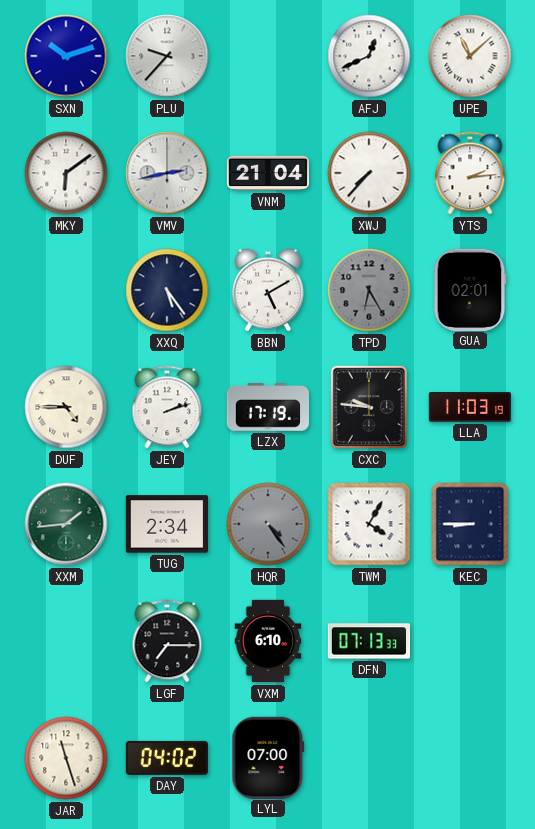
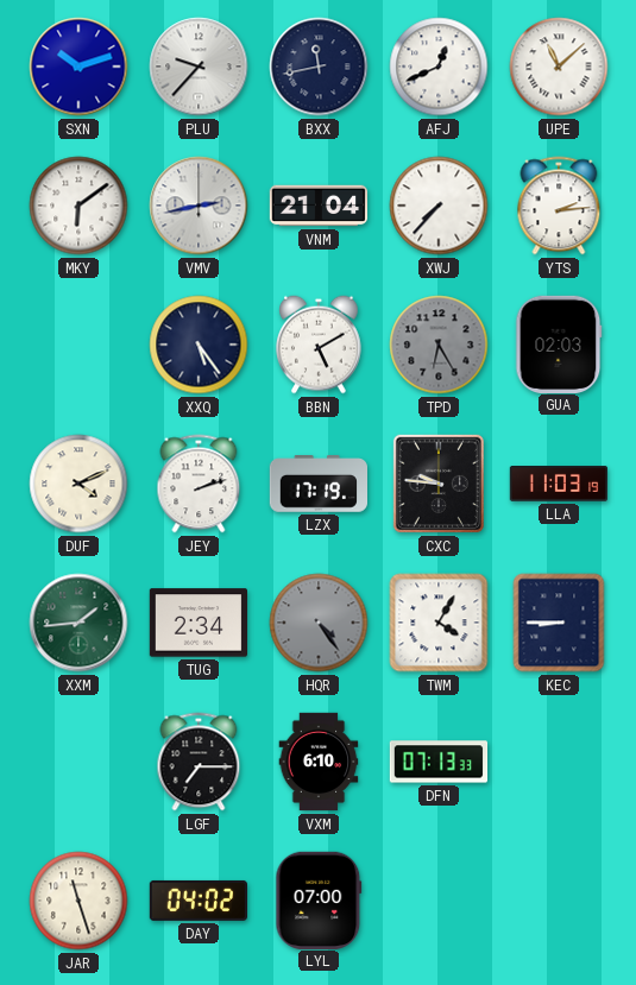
BXX: none -> 11:43 (319, 67)
GUA: 02:01 -> 02:03 (559, 343)
DUF: 4:45 -> 4:11 (78, 484)
